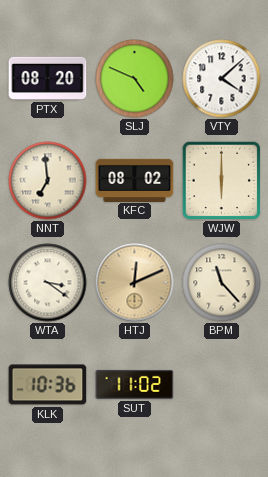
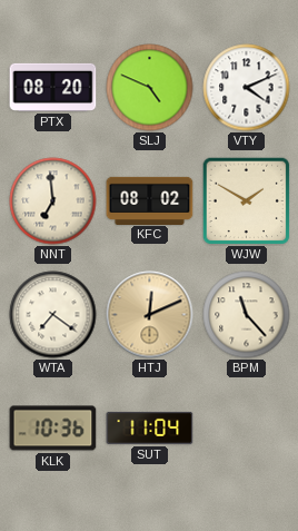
VTY: 4:08 -> 4:11 (247, 88)
WJW: 6:00 -> 1:50 (246, 201)
WTA: 3:21 -> 7:21 (53, 315)
SUT: 11:02 -> 11:04 (150, 427)
